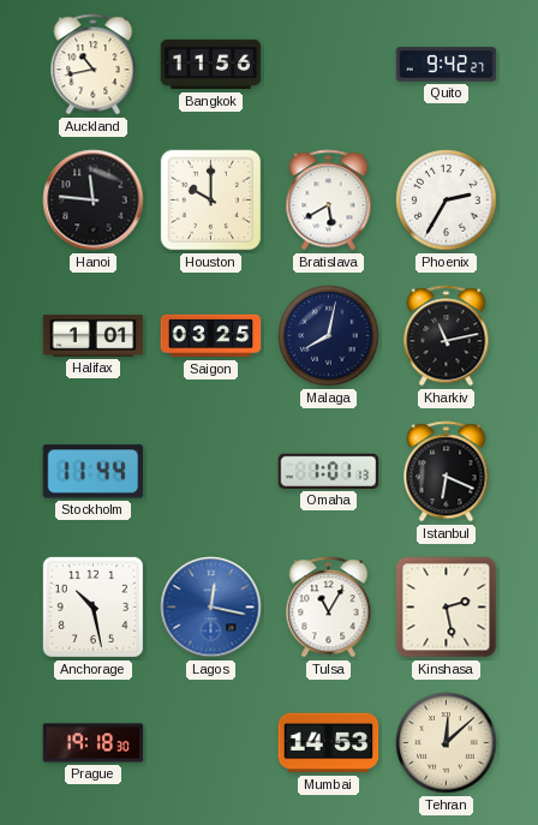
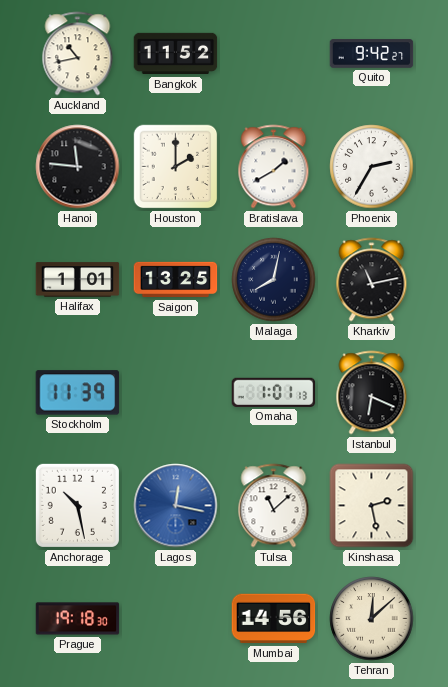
Bangkok: 11:56 -> 11:52 (176, 54)
Houston: 10:00 -> 2:00 (176, 167)
Bratislava: 5:40 -> 1:40 (274, 167)
Saigon: 03:25 -> 13:25 (176, 280)
Stockholm: 11:44 -> 11:39 (78, 393)
Tulsa: 11:05 -> 11:08 (274, 506)
Mumbai: 14:53 -> 14:56 (274, 619)
